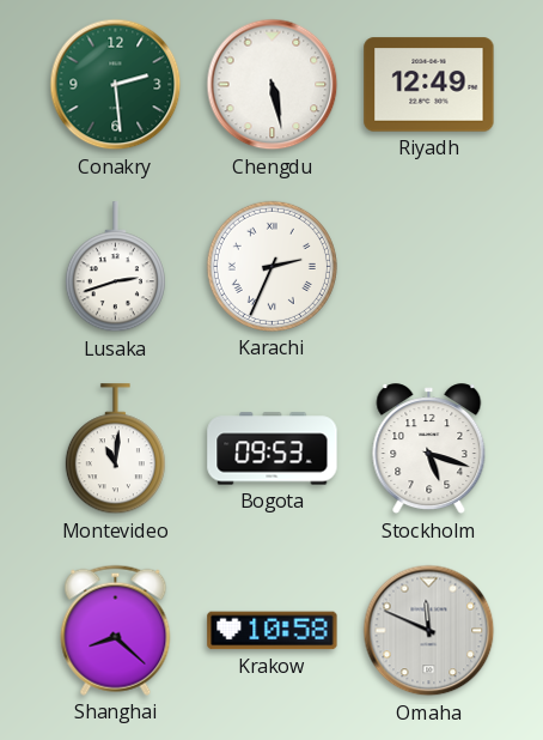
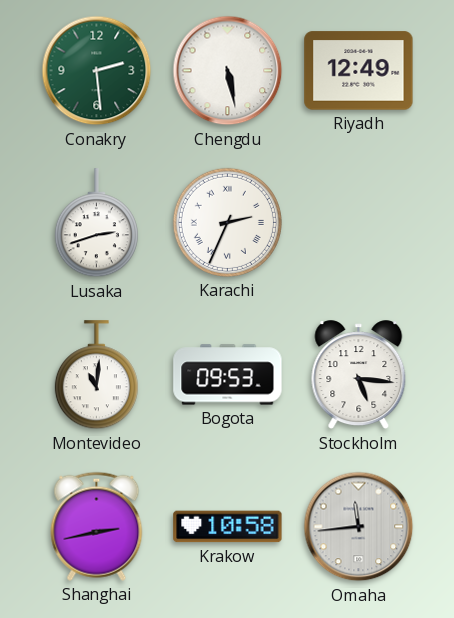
Stockholm: 5:18 -> 5:16 (359, 375)
Shanghai: 8:22 -> 2:43 (97, 526)
Omaha: 11:49 -> 11:44 (359, 527)
